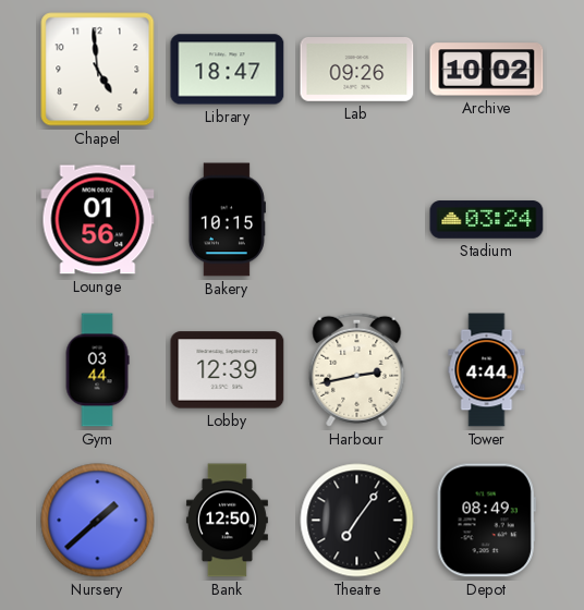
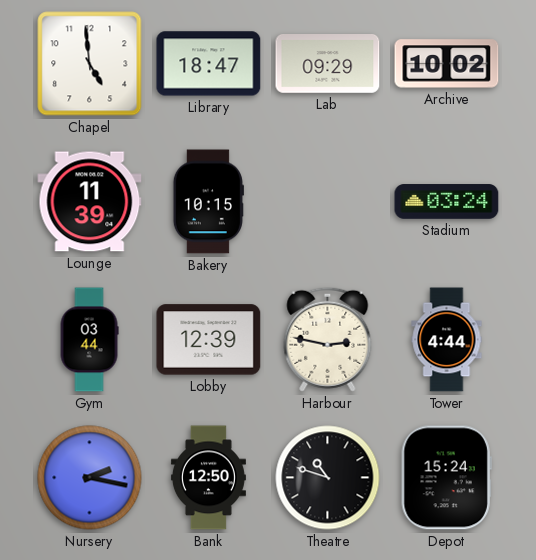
Lab: 09:26 -> 09:29 (328, 64)
Lounge: 01:56 -> 11:39 (90, 202)
Harbour: 2:43 -> 2:47 (328, 339)
Nursery: 1:38 -> 2:17 (90, 478)
Theatre: 7:06 -> 10:48 (328, 478)
Depot: 08:49 -> 15:24 (446, 478)
